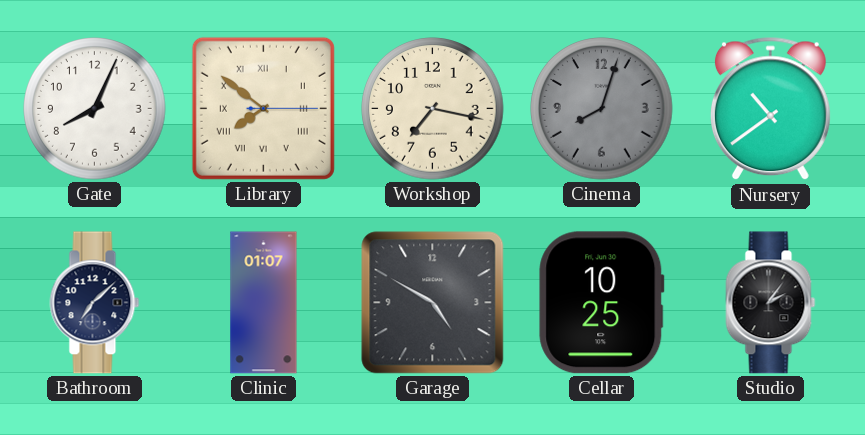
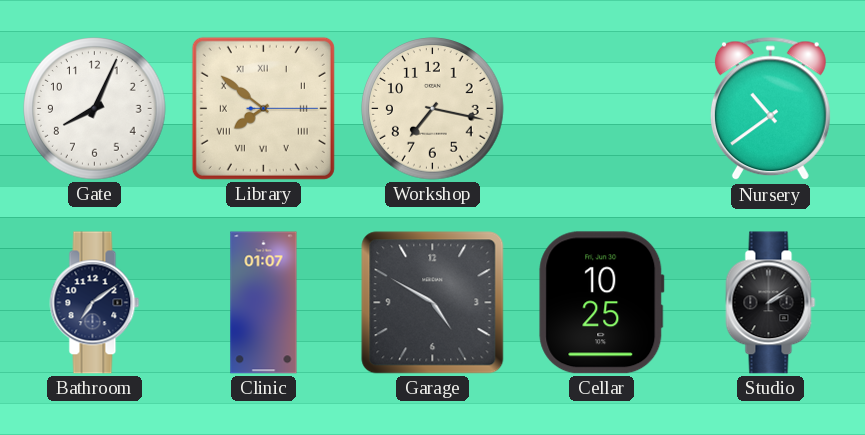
Cinema: 8:03 -> none (602, 109)
Bathroom: 7:08 -> 7:09 (95, 303)
Studio: 2:06 -> 2:09 (771, 303)
